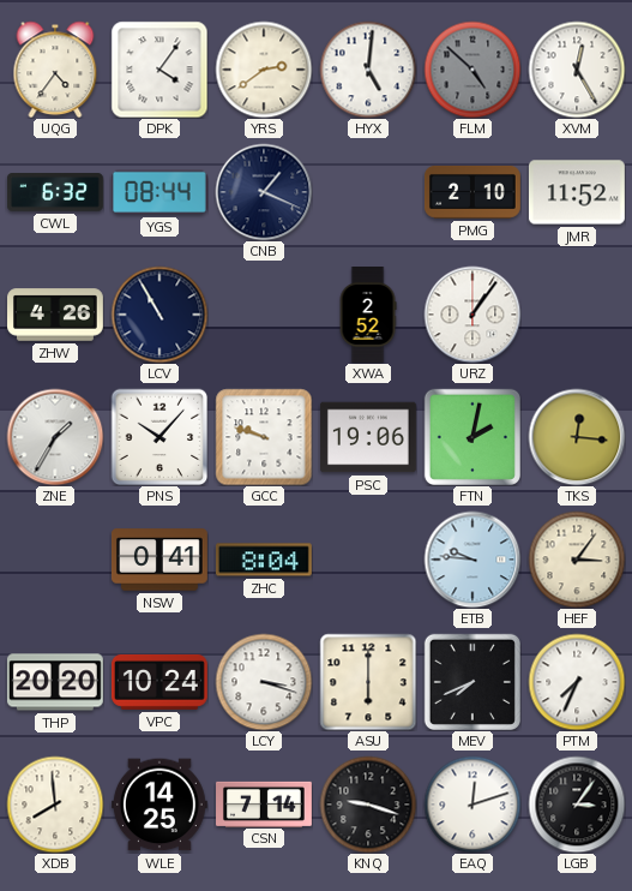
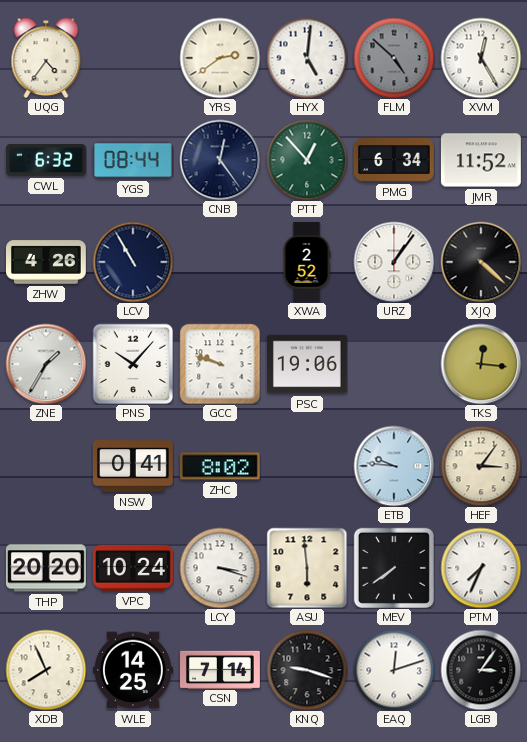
DPK: 4:06 -> none (159, 70)
CNB: 1:19 -> 12:24 (220, 160)
PTT: none -> 12:53 (307, 160)
PMG: 2:10 -> 6:34 (394, 160)
XJQ: none -> 4:22 (481, 262)
FTN: 2:02 -> none (473, 437)
ZHC: 8:04 -> 8:02 (220, 466)
ASU: 6:00 -> 5:59 (307, 568)
MEV: 7:41 -> 7:39 (394, 568)
XDB: 7:59 -> 7:56 (46, 670)
